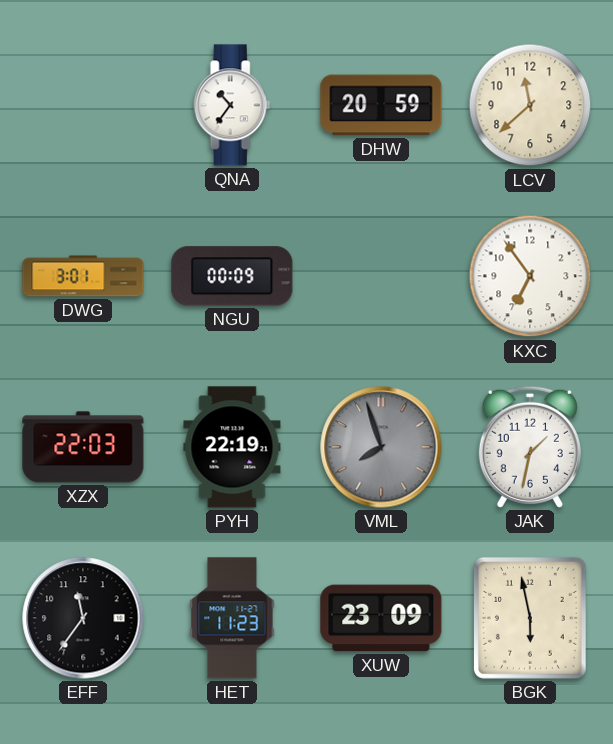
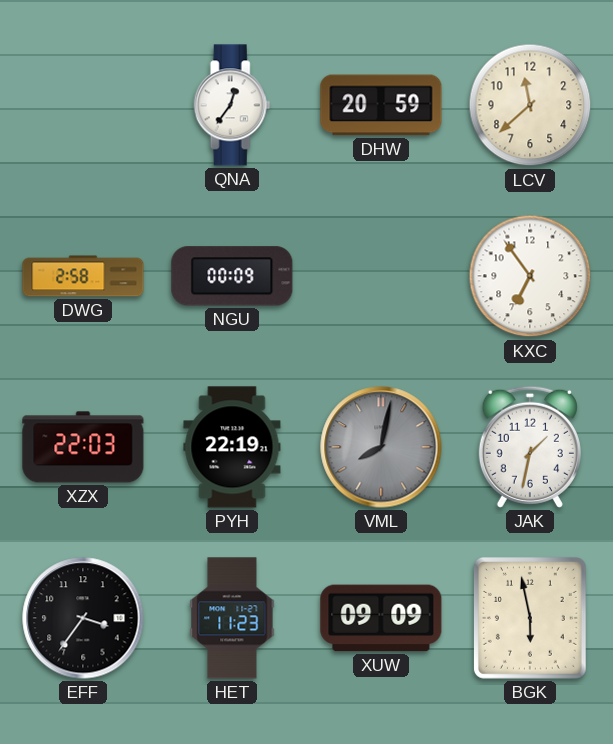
QNA: 10:36 -> 12:36 (232, 105)
DWG: 3:01 -> 2:58 (83, 276)
VML: 7:57 -> 8:02 (381, 447)
EFF: 11:36 -> 3:36 (83, 618)
XUW: 23:09 -> 09:09 (381, 618)
